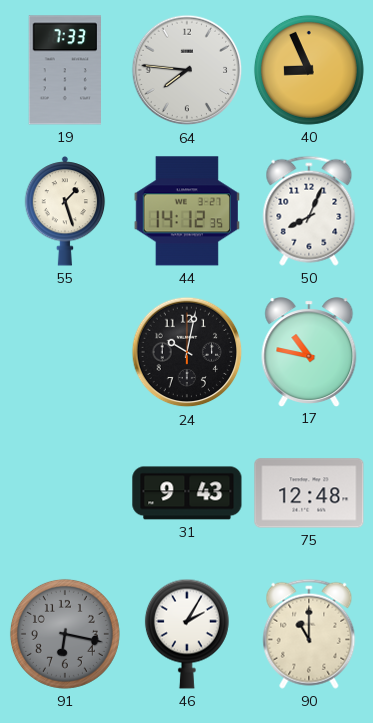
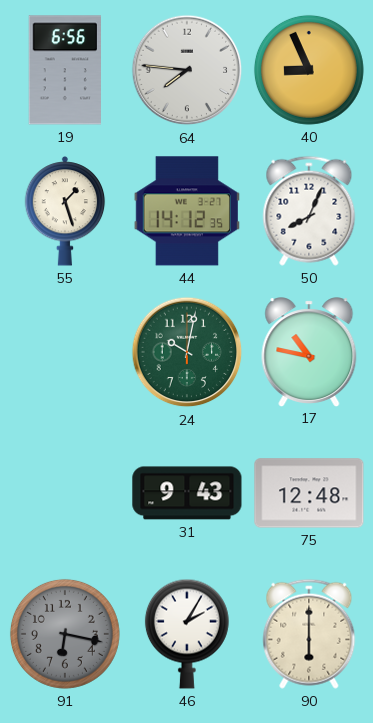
19: 7:33 -> 6:56 (64, 70)
24 dial: black -> green (187, 352)
90: 11:00 -> 6:00 (309, 634)
